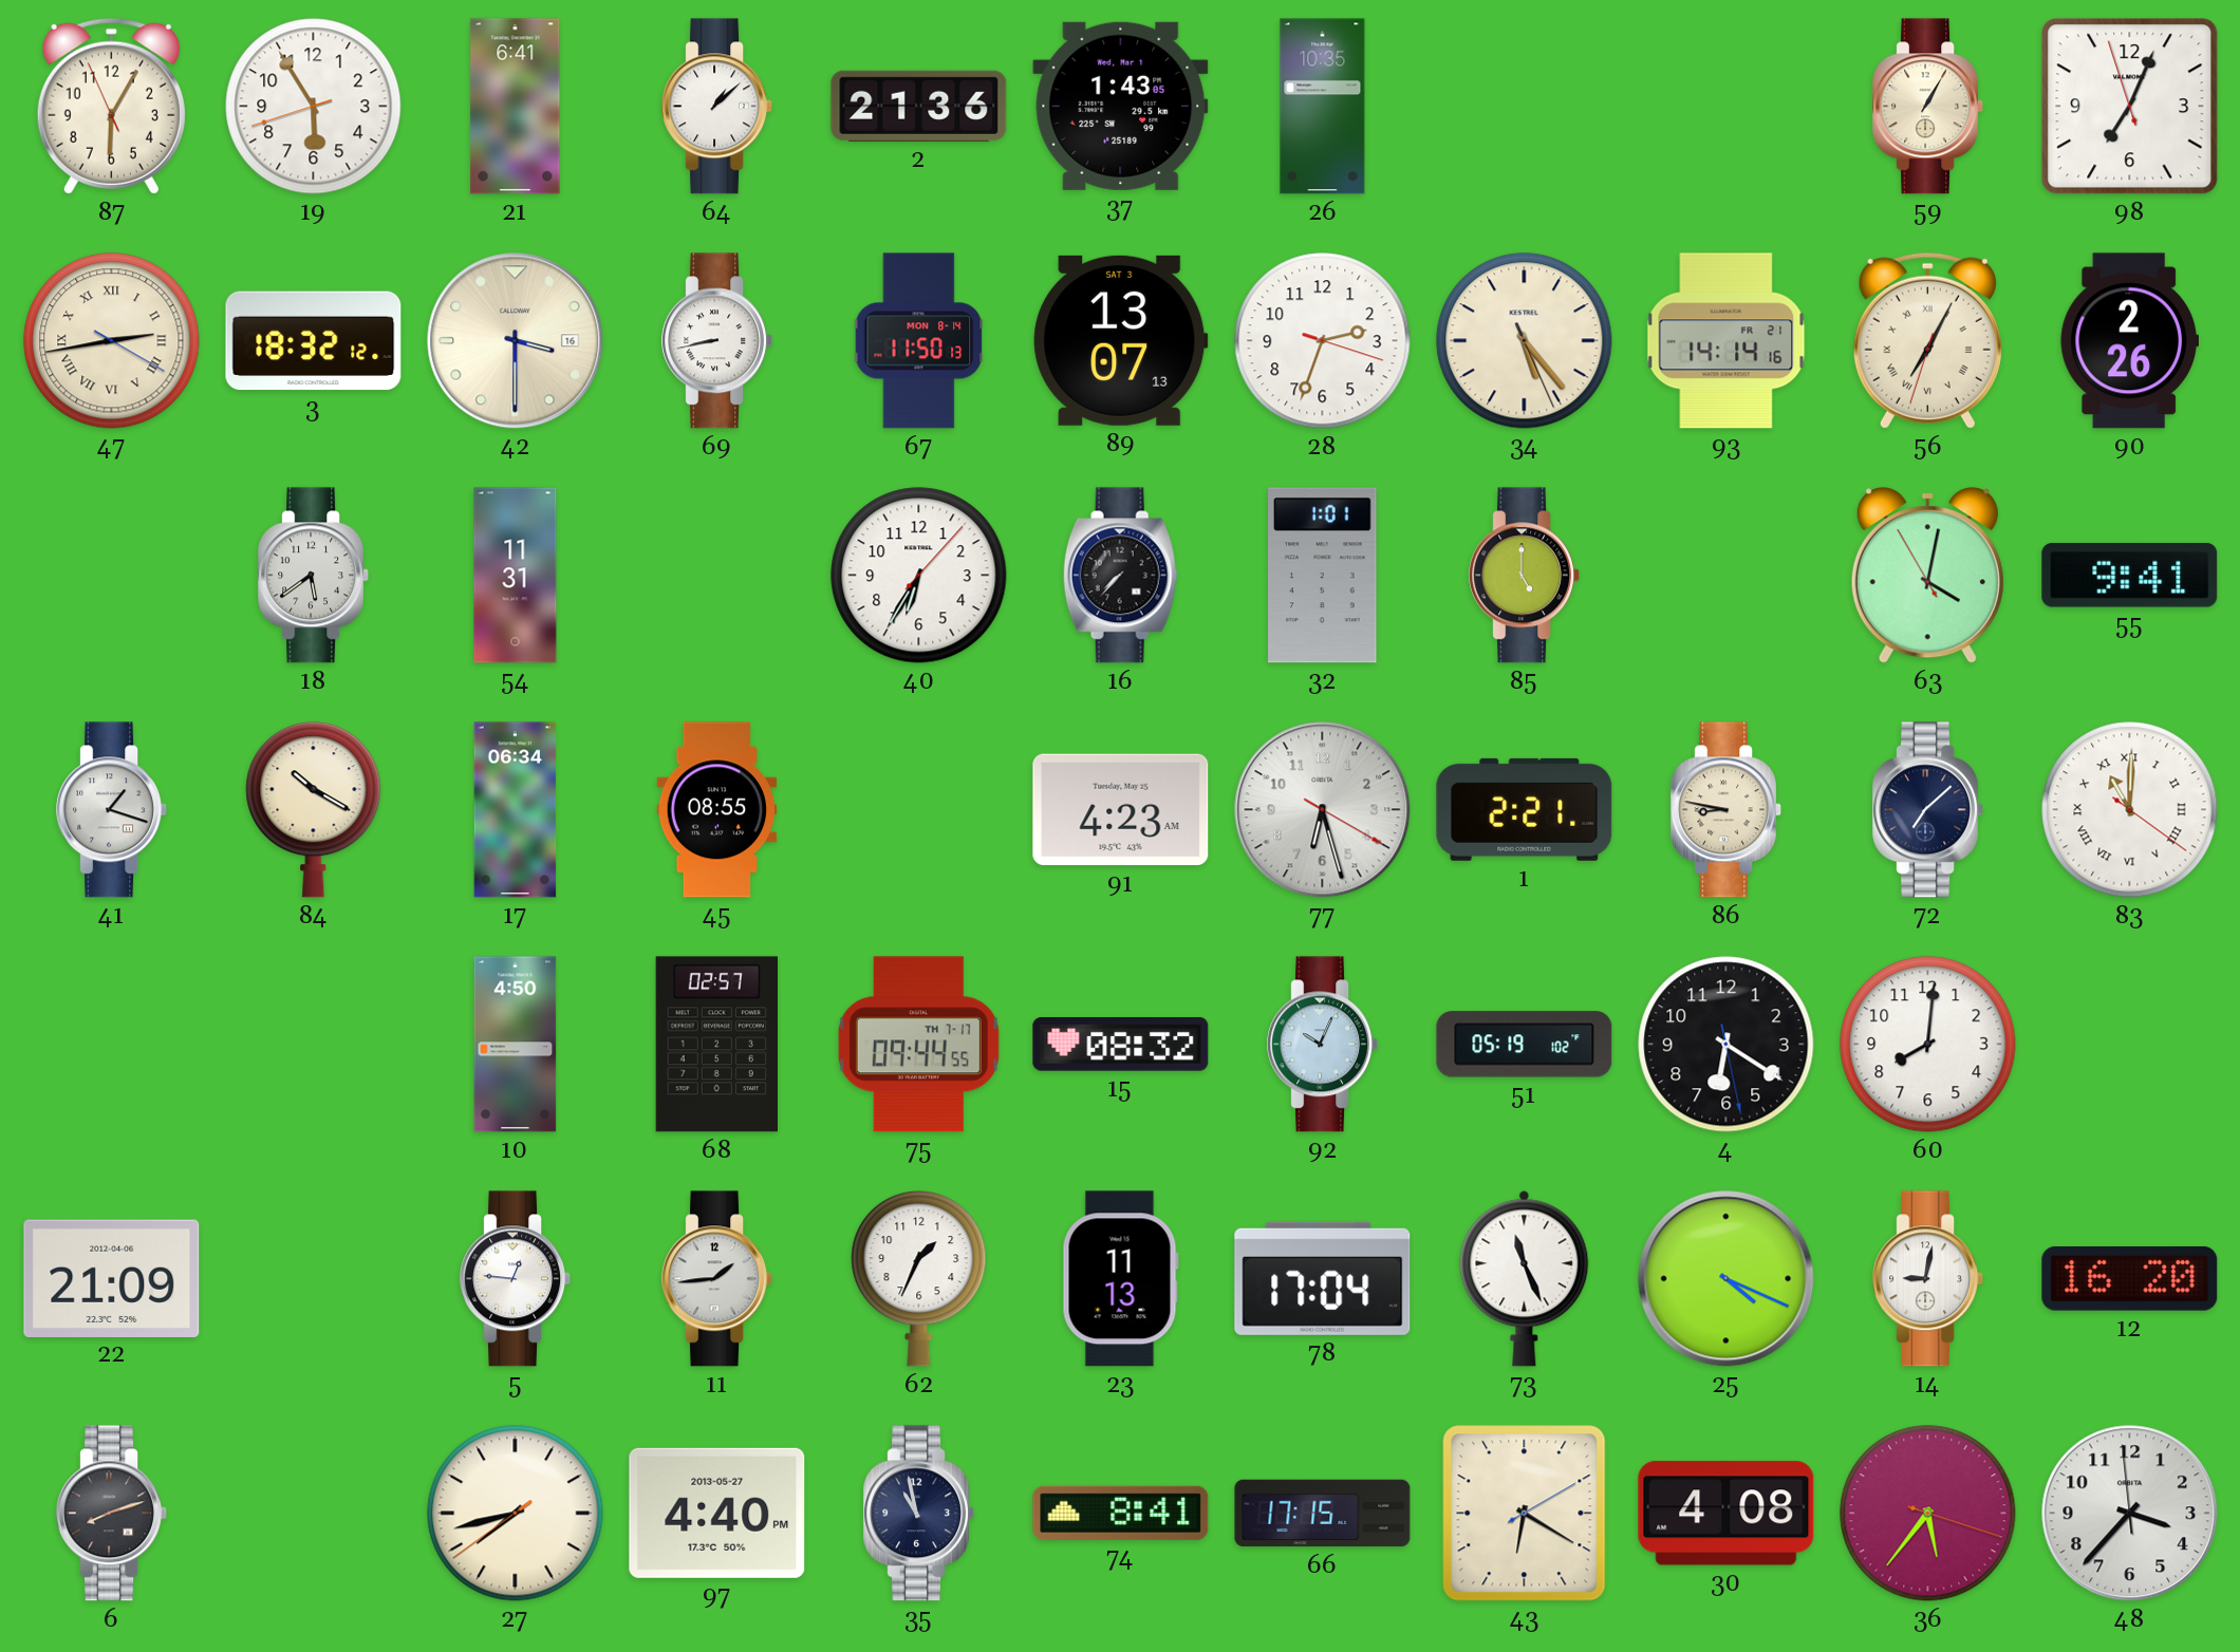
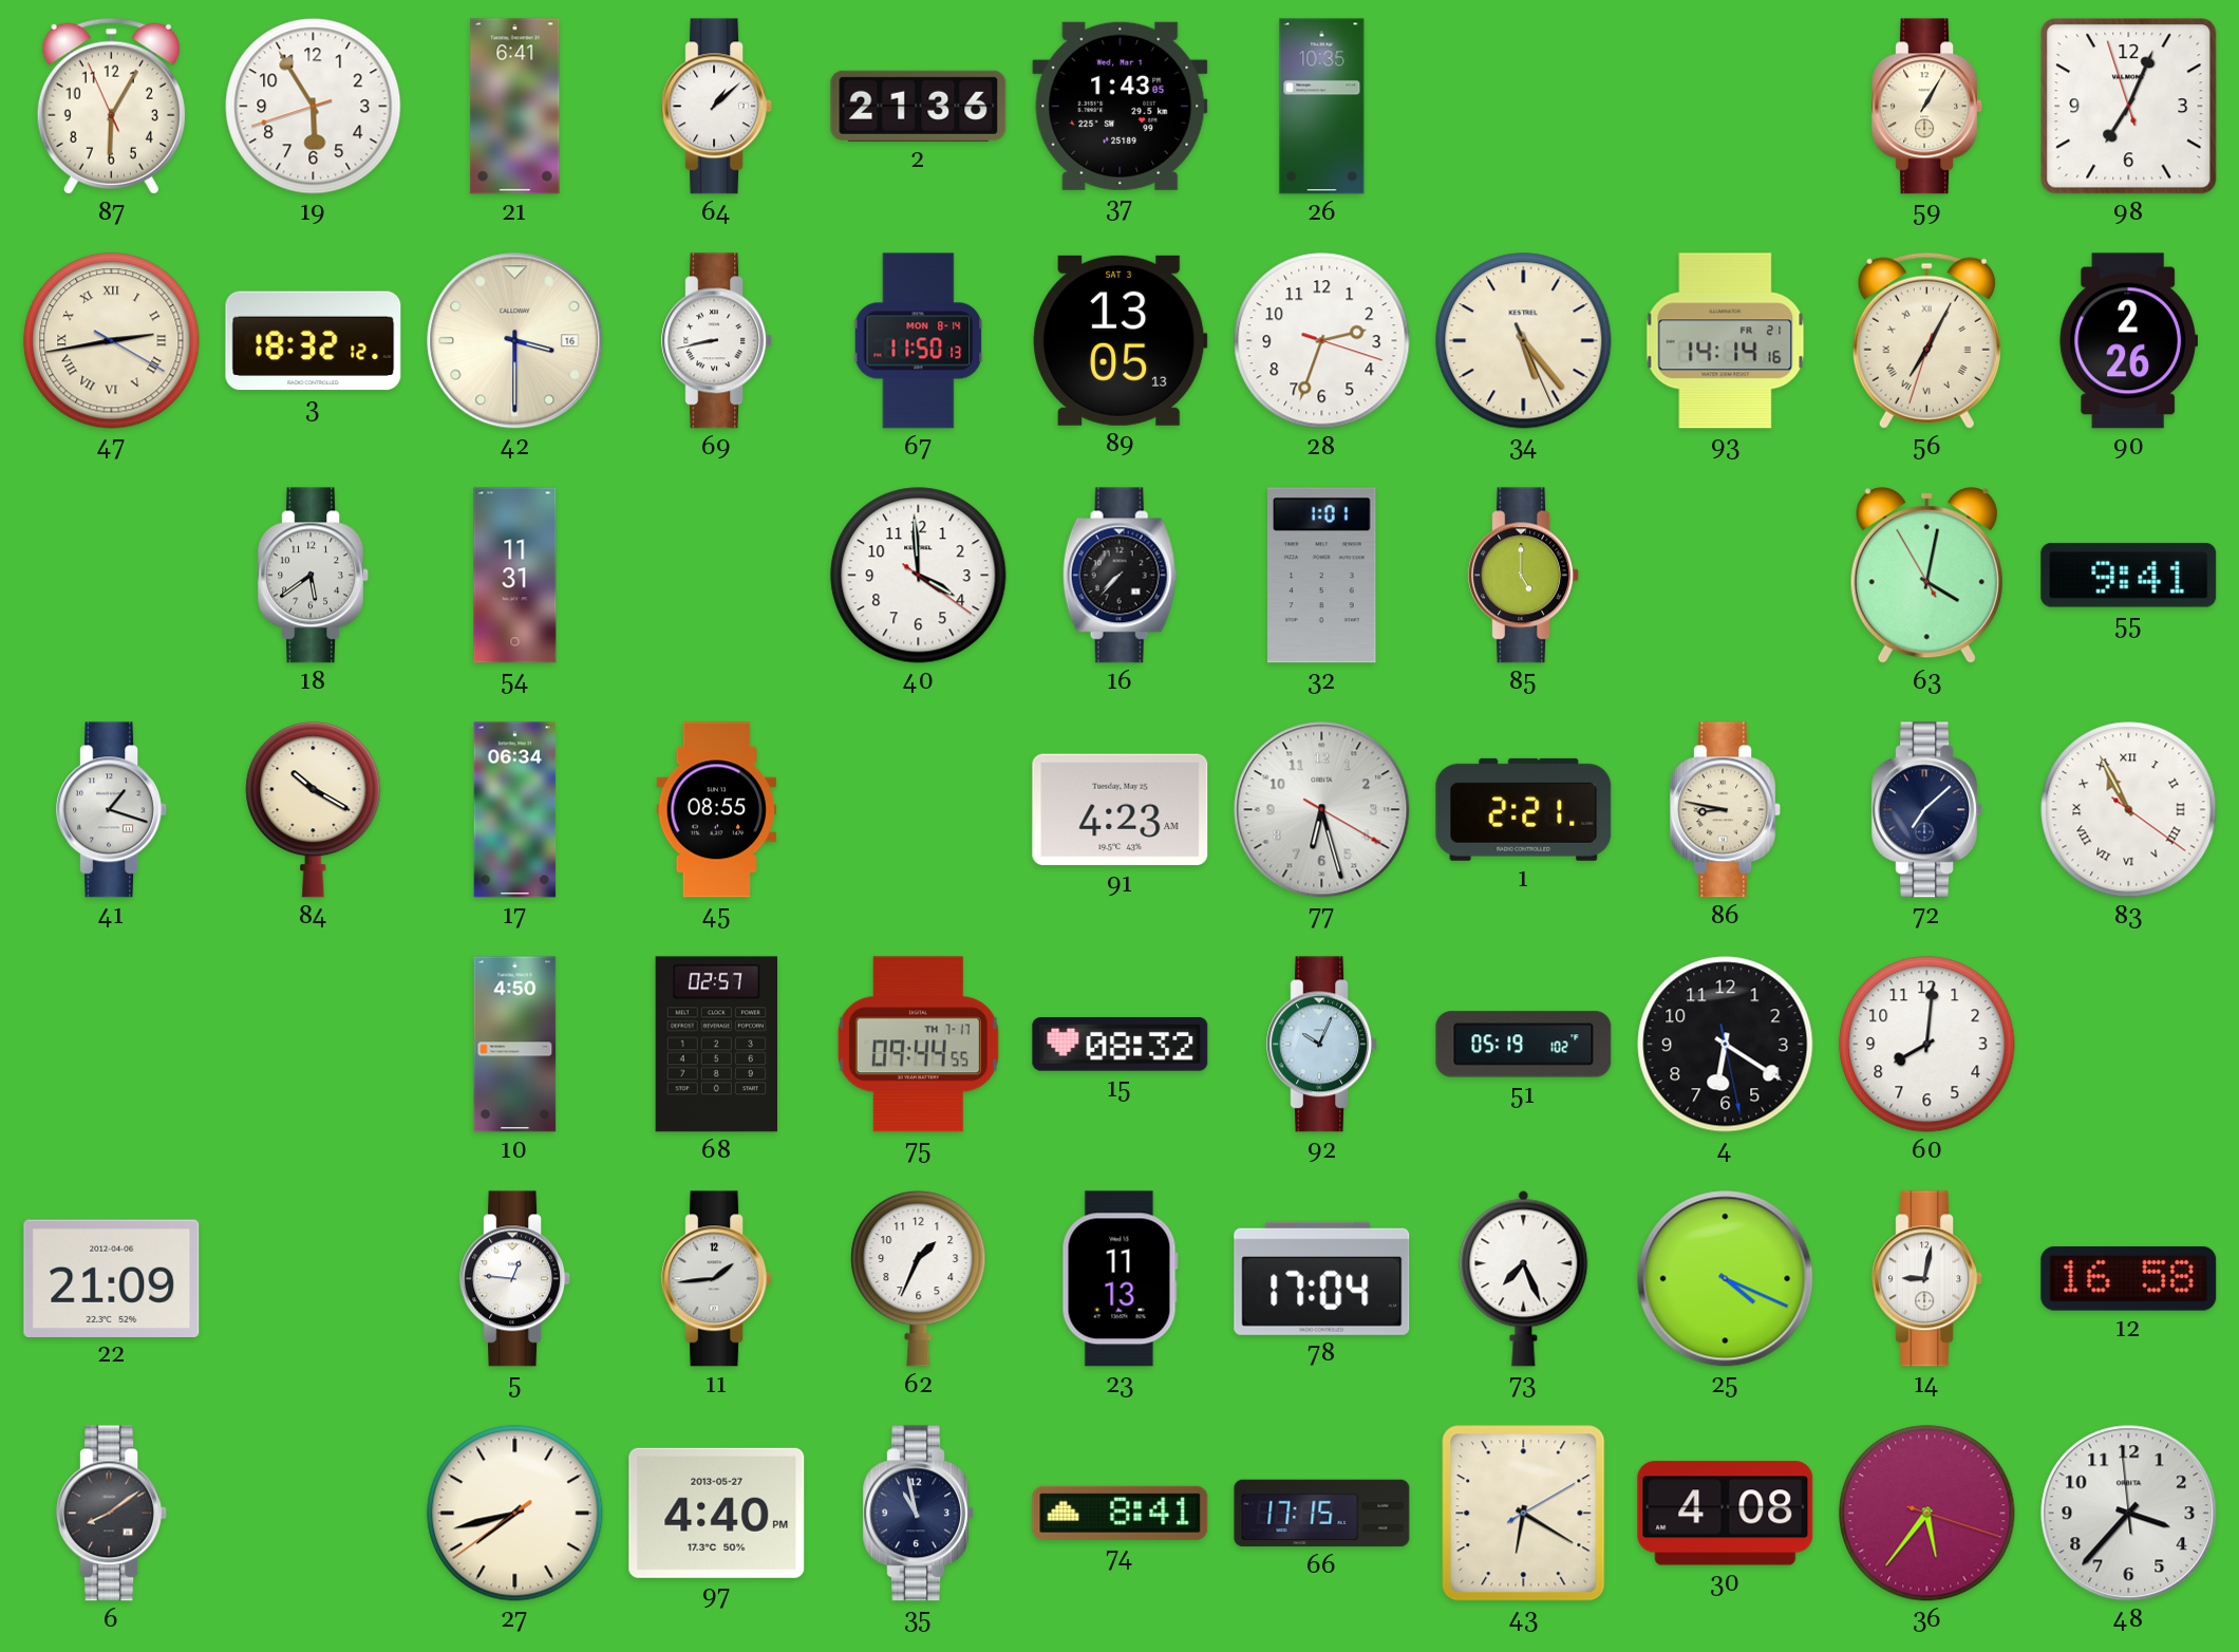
89: 13:07 -> 13:05 (1121, 340)
40: 6:35 -> 3:59 (919, 576)
83: 11:00 -> 10:55 (2129, 810)
73: 11:26 -> 7:26 (1524, 1278)
12: 16:20 -> 16:58 (2129, 1278)
6: 8:12 -> 8:09 (112, 1514)
